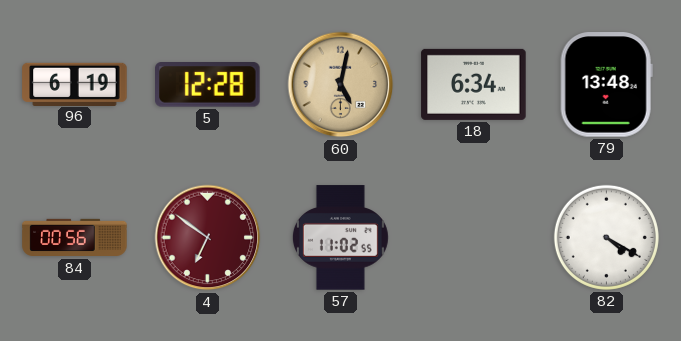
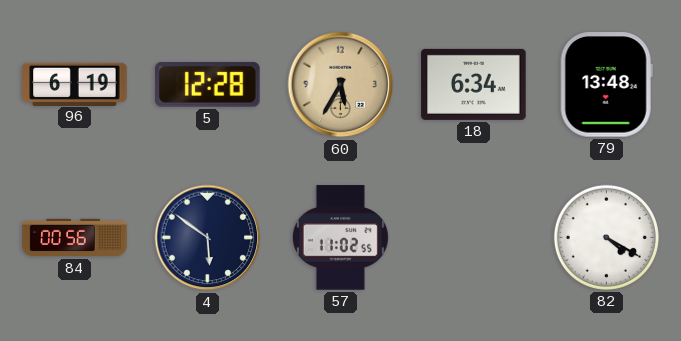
60: 5:02 -> 5:35 (341, 85)
4: 6:51 -> 5:51 (208, 238)
4 dial: burgundy -> navy (208, 238)
